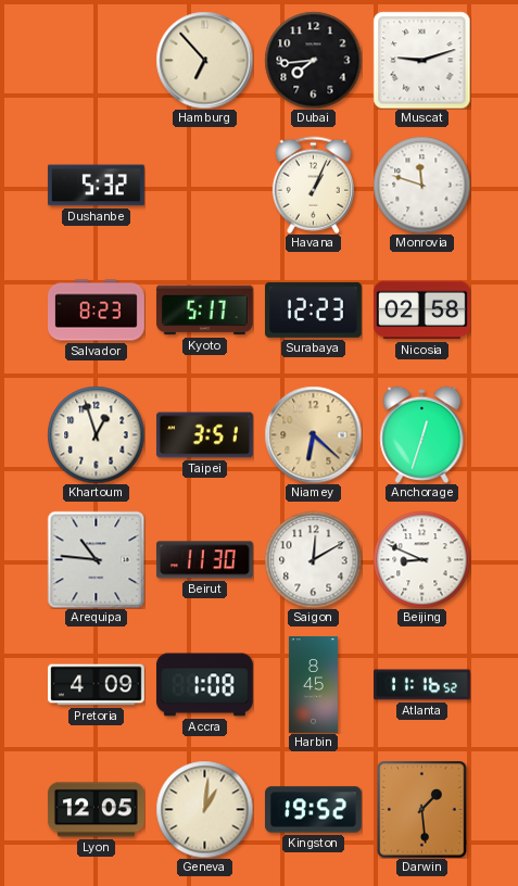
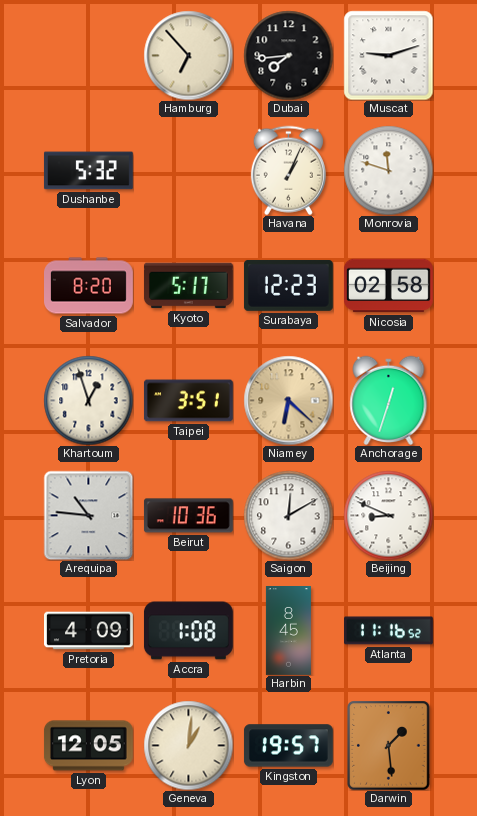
Salvador: 8:23 -> 8:20 (89, 286)
Beirut: 11:30 -> 10:36 (188, 516)
Kingston: 19:52 -> 19:57 (288, 746)
